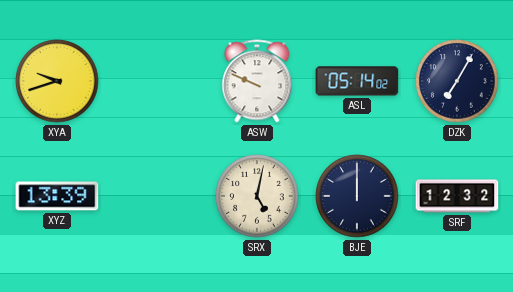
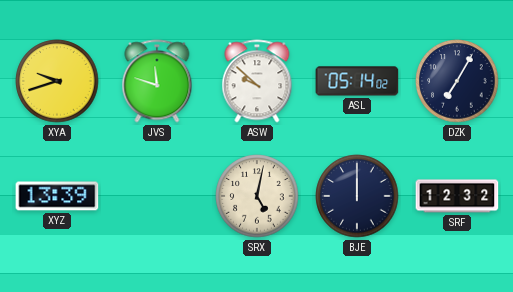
JVS: none -> 11:48 (157, 81)
ASW: 9:49 -> 9:52 (257, 81)
